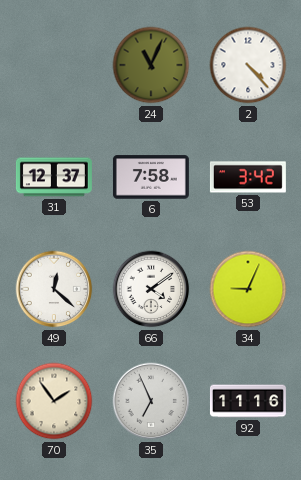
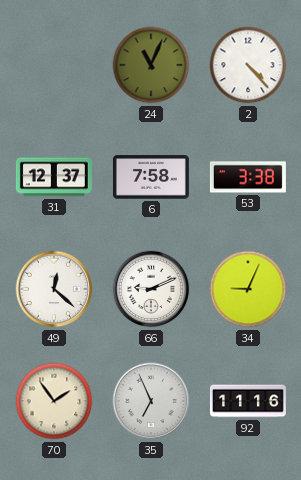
53: 3:42 -> 3:38 (248, 177)
66: 4:09 -> 9:11 (151, 289)
